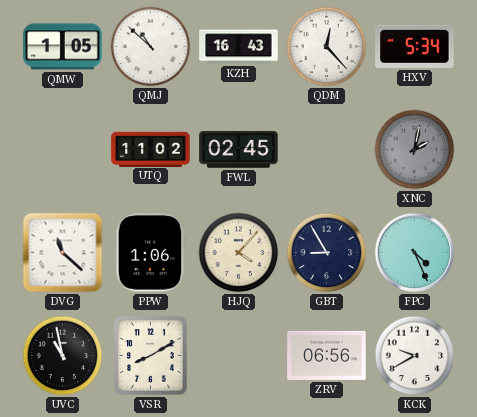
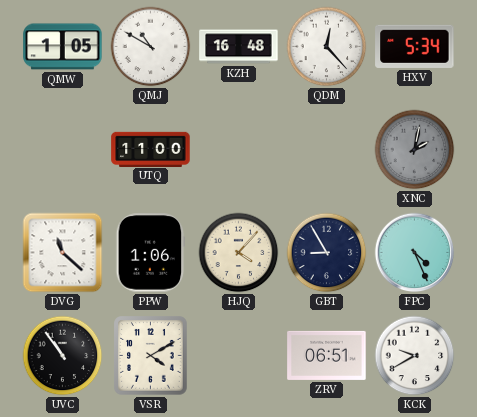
QMJ: 10:52 -> 10:50 (151, 47)
KZH: 16:43 -> 16:48 (239, 47)
UTQ: 11:02 -> 11:00 (151, 149)
FWL: 02:45 -> none (239, 150)
UVC: 10:58 -> 10:54 (63, 356)
VSR: 8:10 -> 4:10 (151, 356)
ZRV: 06:56 -> 06:51 (327, 355)
